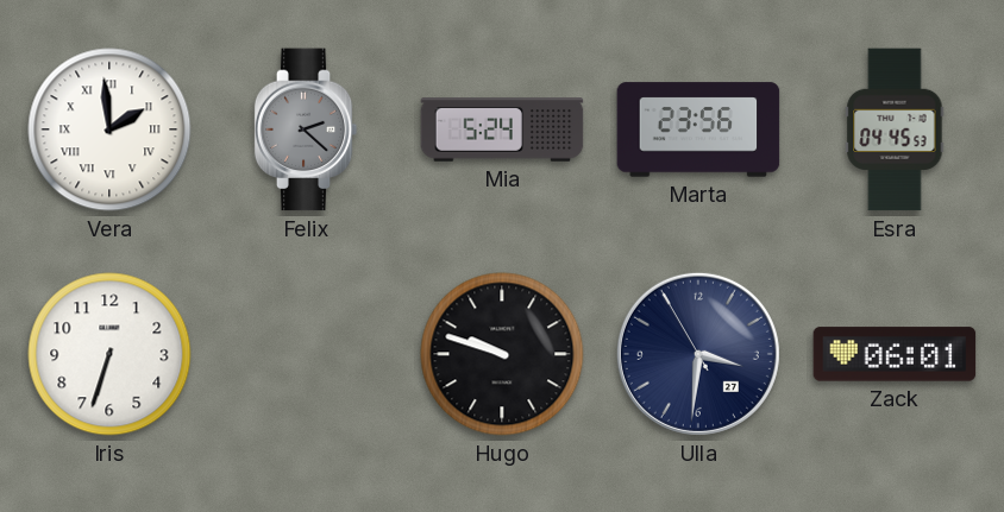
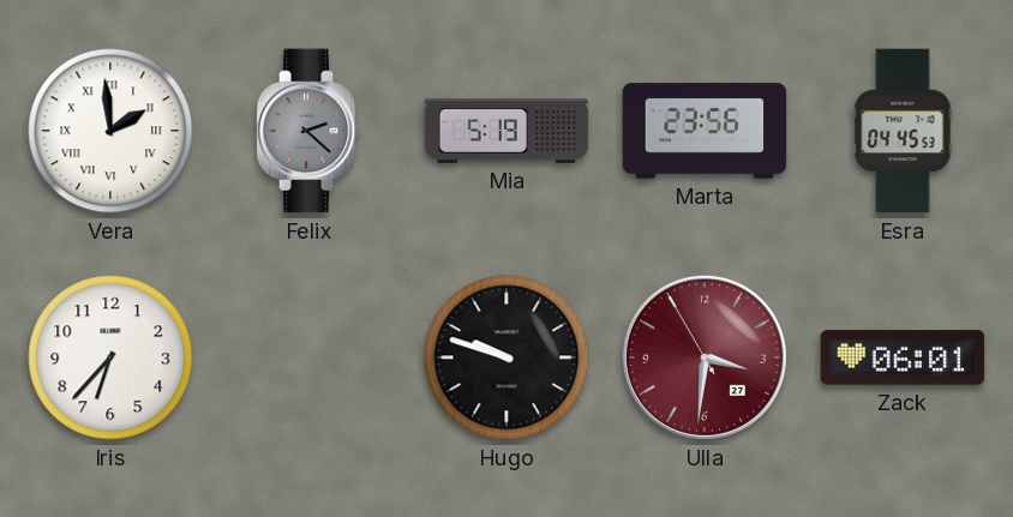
Mia: 5:24 -> 5:19 (507, 131)
Iris: 6:33 -> 6:37 (110, 357)
Ulla dial: navy -> burgundy (705, 357)
